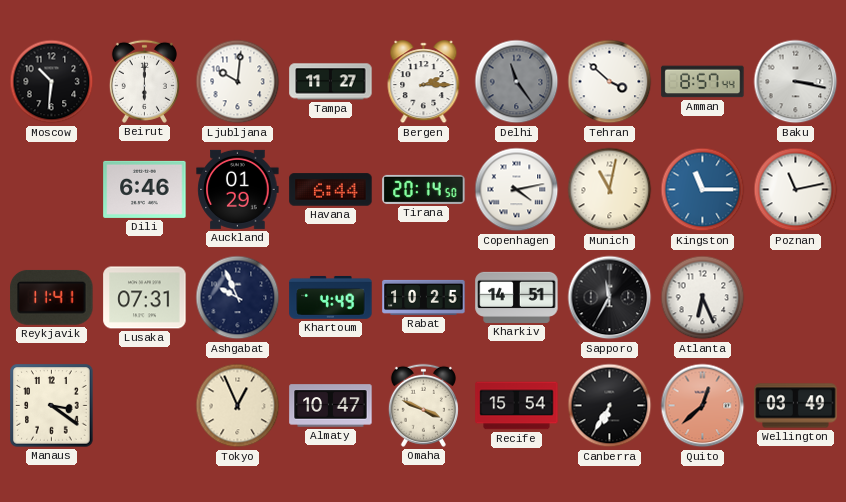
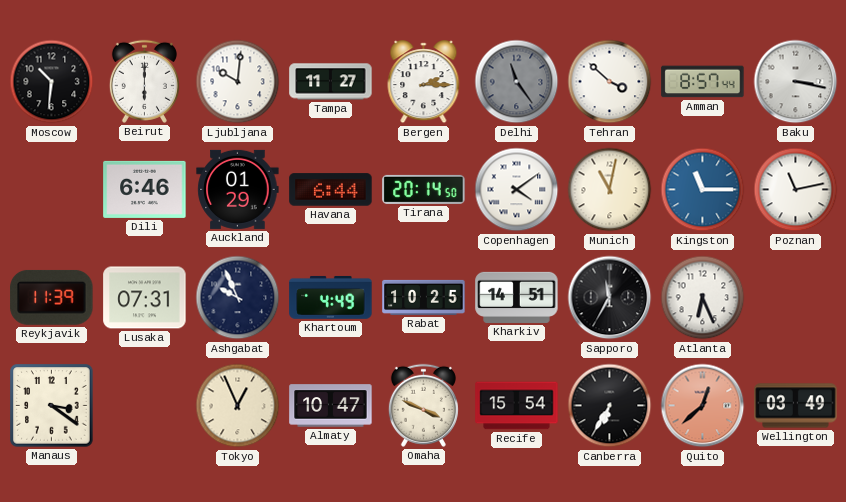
Copenhagen: 4:13 -> 4:09 (517, 190)
Reykjavik: 11:41 -> 11:39 (52, 297)
